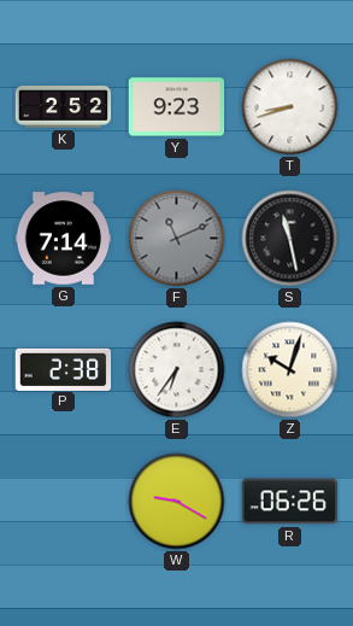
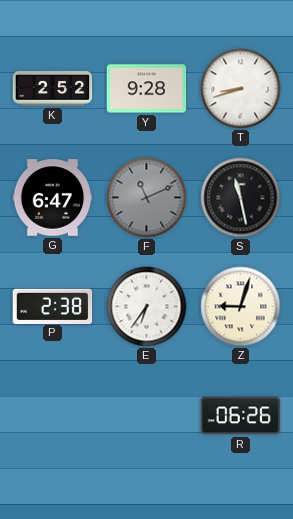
Y: 9:23 -> 9:28 (147, 89)
G: 7:14 -> 6:47 (53, 198)
Z: 10:03 -> 9:03 (241, 307)
W: 9:20 -> none (177, 502)
